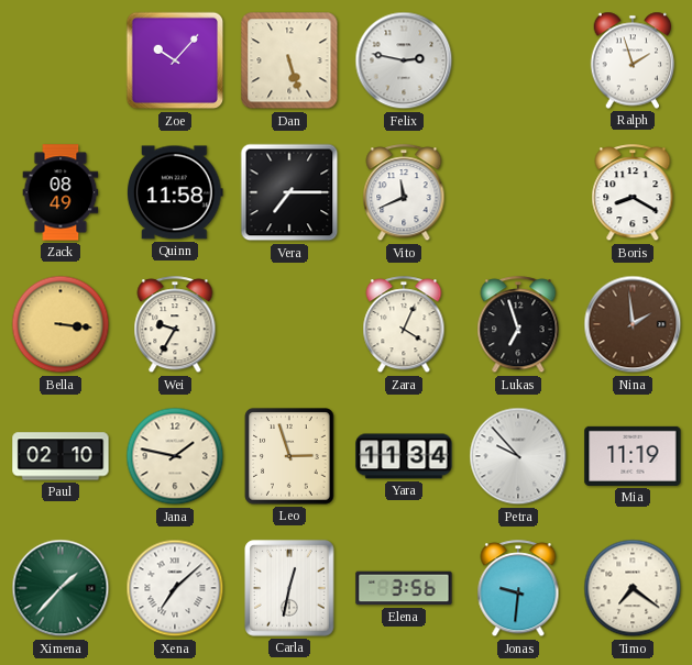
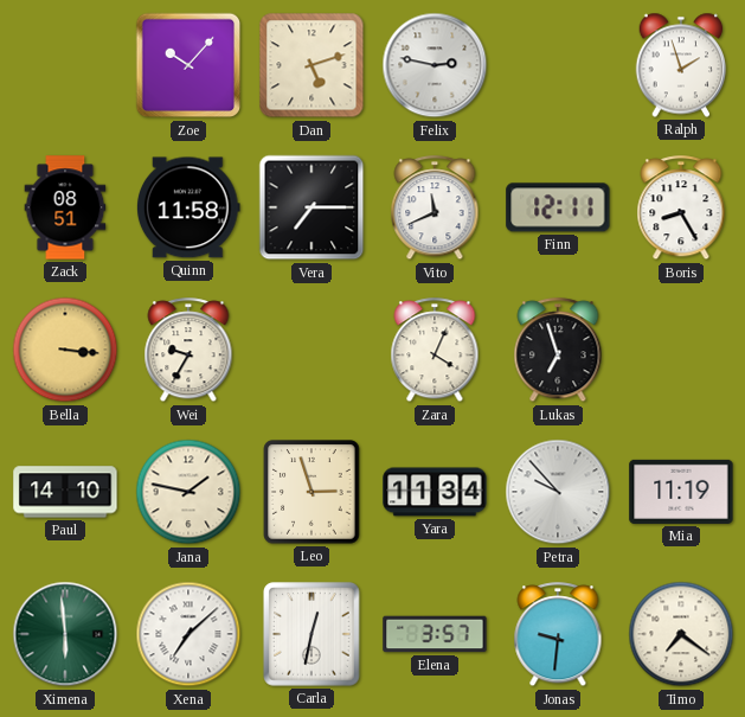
Dan: 5:27 -> 5:12 (312, 65)
Zack: 08:49 -> 08:51 (65, 207)
Finn: none -> 12:11 (558, 207)
Boris: 8:20 -> 8:25 (681, 209)
Nina: 1:59 -> none (633, 324)
Paul: 02:10 -> 14:10 (65, 492)
Ximena: 1:37 -> 5:59 (65, 634)
Elena: 3:56 -> 3:57 (435, 634)
